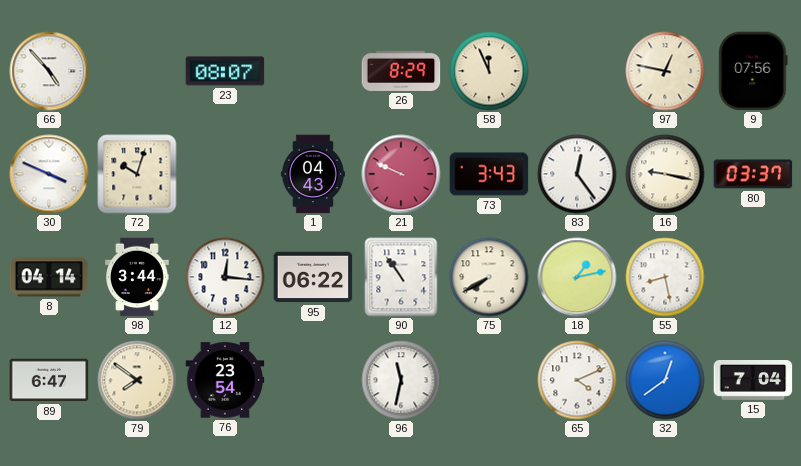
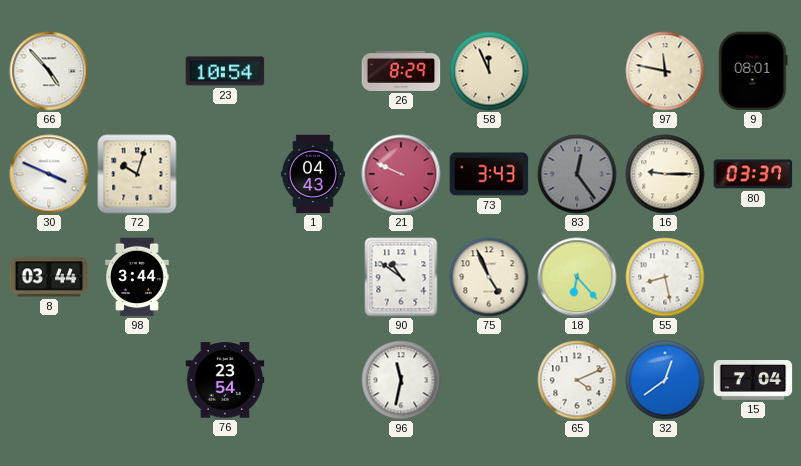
23: 08:07 -> 10:54 (225, 71)
97: 12:47 -> 11:47 (665, 71)
9: 07:56 -> 08:01 (753, 71)
83 dial: white -> grey (577, 174)
16: 9:17 -> 9:15 (665, 174)
8: 04:14 -> 03:44 (49, 277)
12: 12:16 -> none (225, 277)
95: 06:22 -> none (313, 277)
90: 10:54 -> 10:51 (401, 277)
75: 7:40 -> 4:56 (489, 277)
18: 1:13 -> 6:23 (577, 277)
89: 6:47 -> none (49, 380)
79: 7:51 -> none (137, 380)
